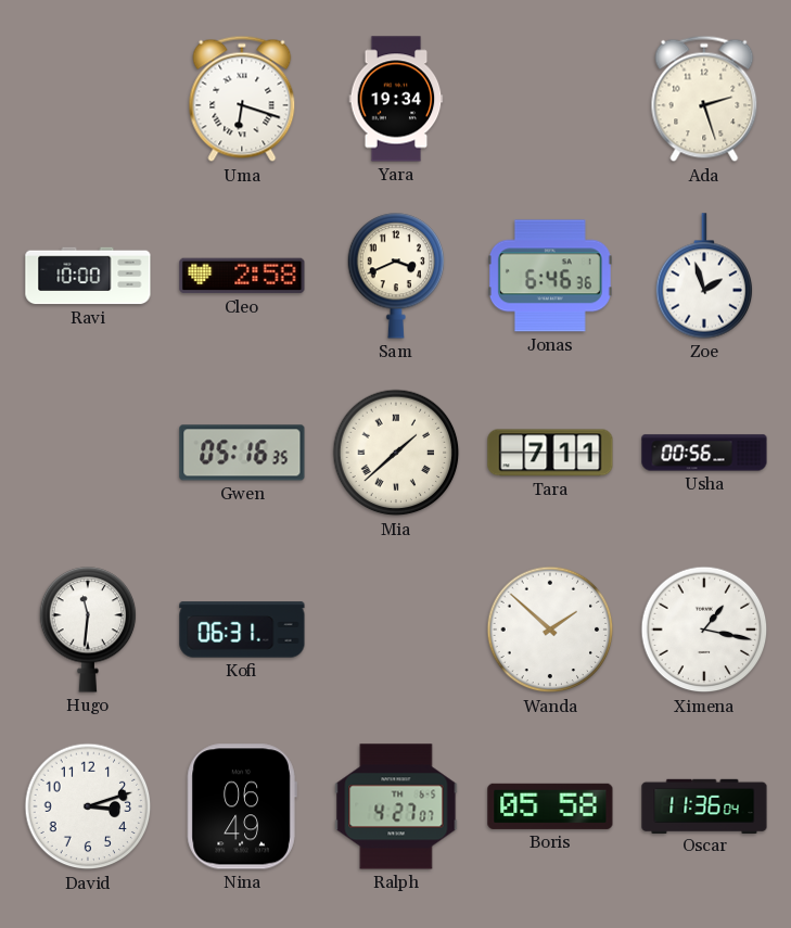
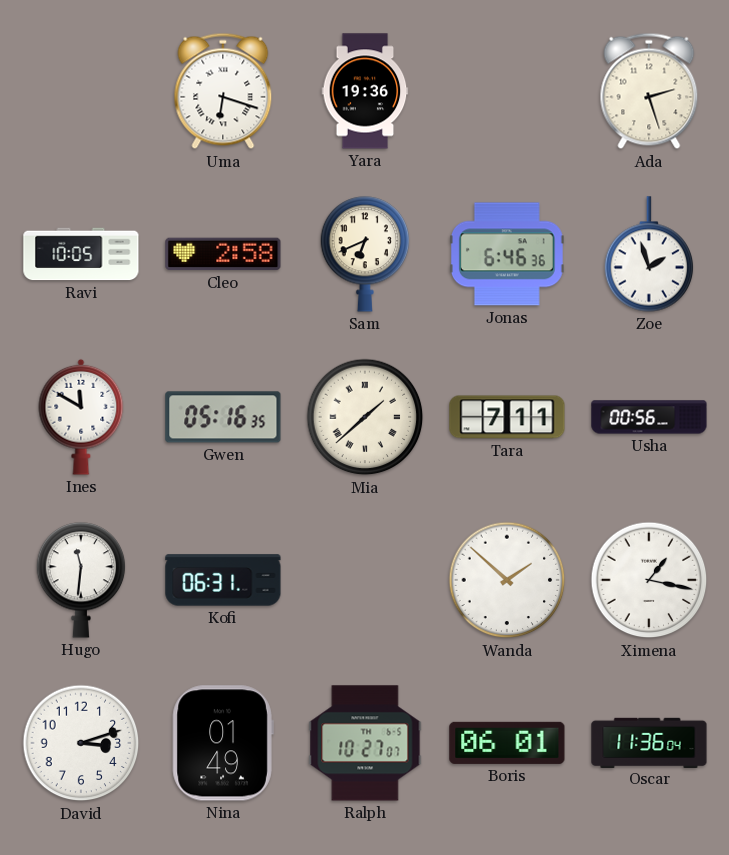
Yara: 19:34 -> 19:36 (365, 91)
Ravi: 10:00 -> 10:05 (81, 254)
Sam: 3:41 -> 6:41 (365, 254)
Ines: none -> 11:50 (81, 417)
Nina: 06:49 -> 01:49 (223, 743)
Ralph: 4:27 -> 10:27 (365, 743)
Boris: 05:58 -> 06:01 (507, 743)
